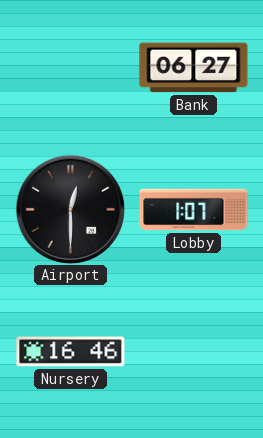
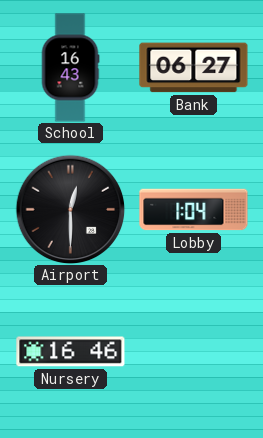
School: none -> 16:43 (70, 68)
Lobby: 1:07 -> 1:04 (194, 210)
